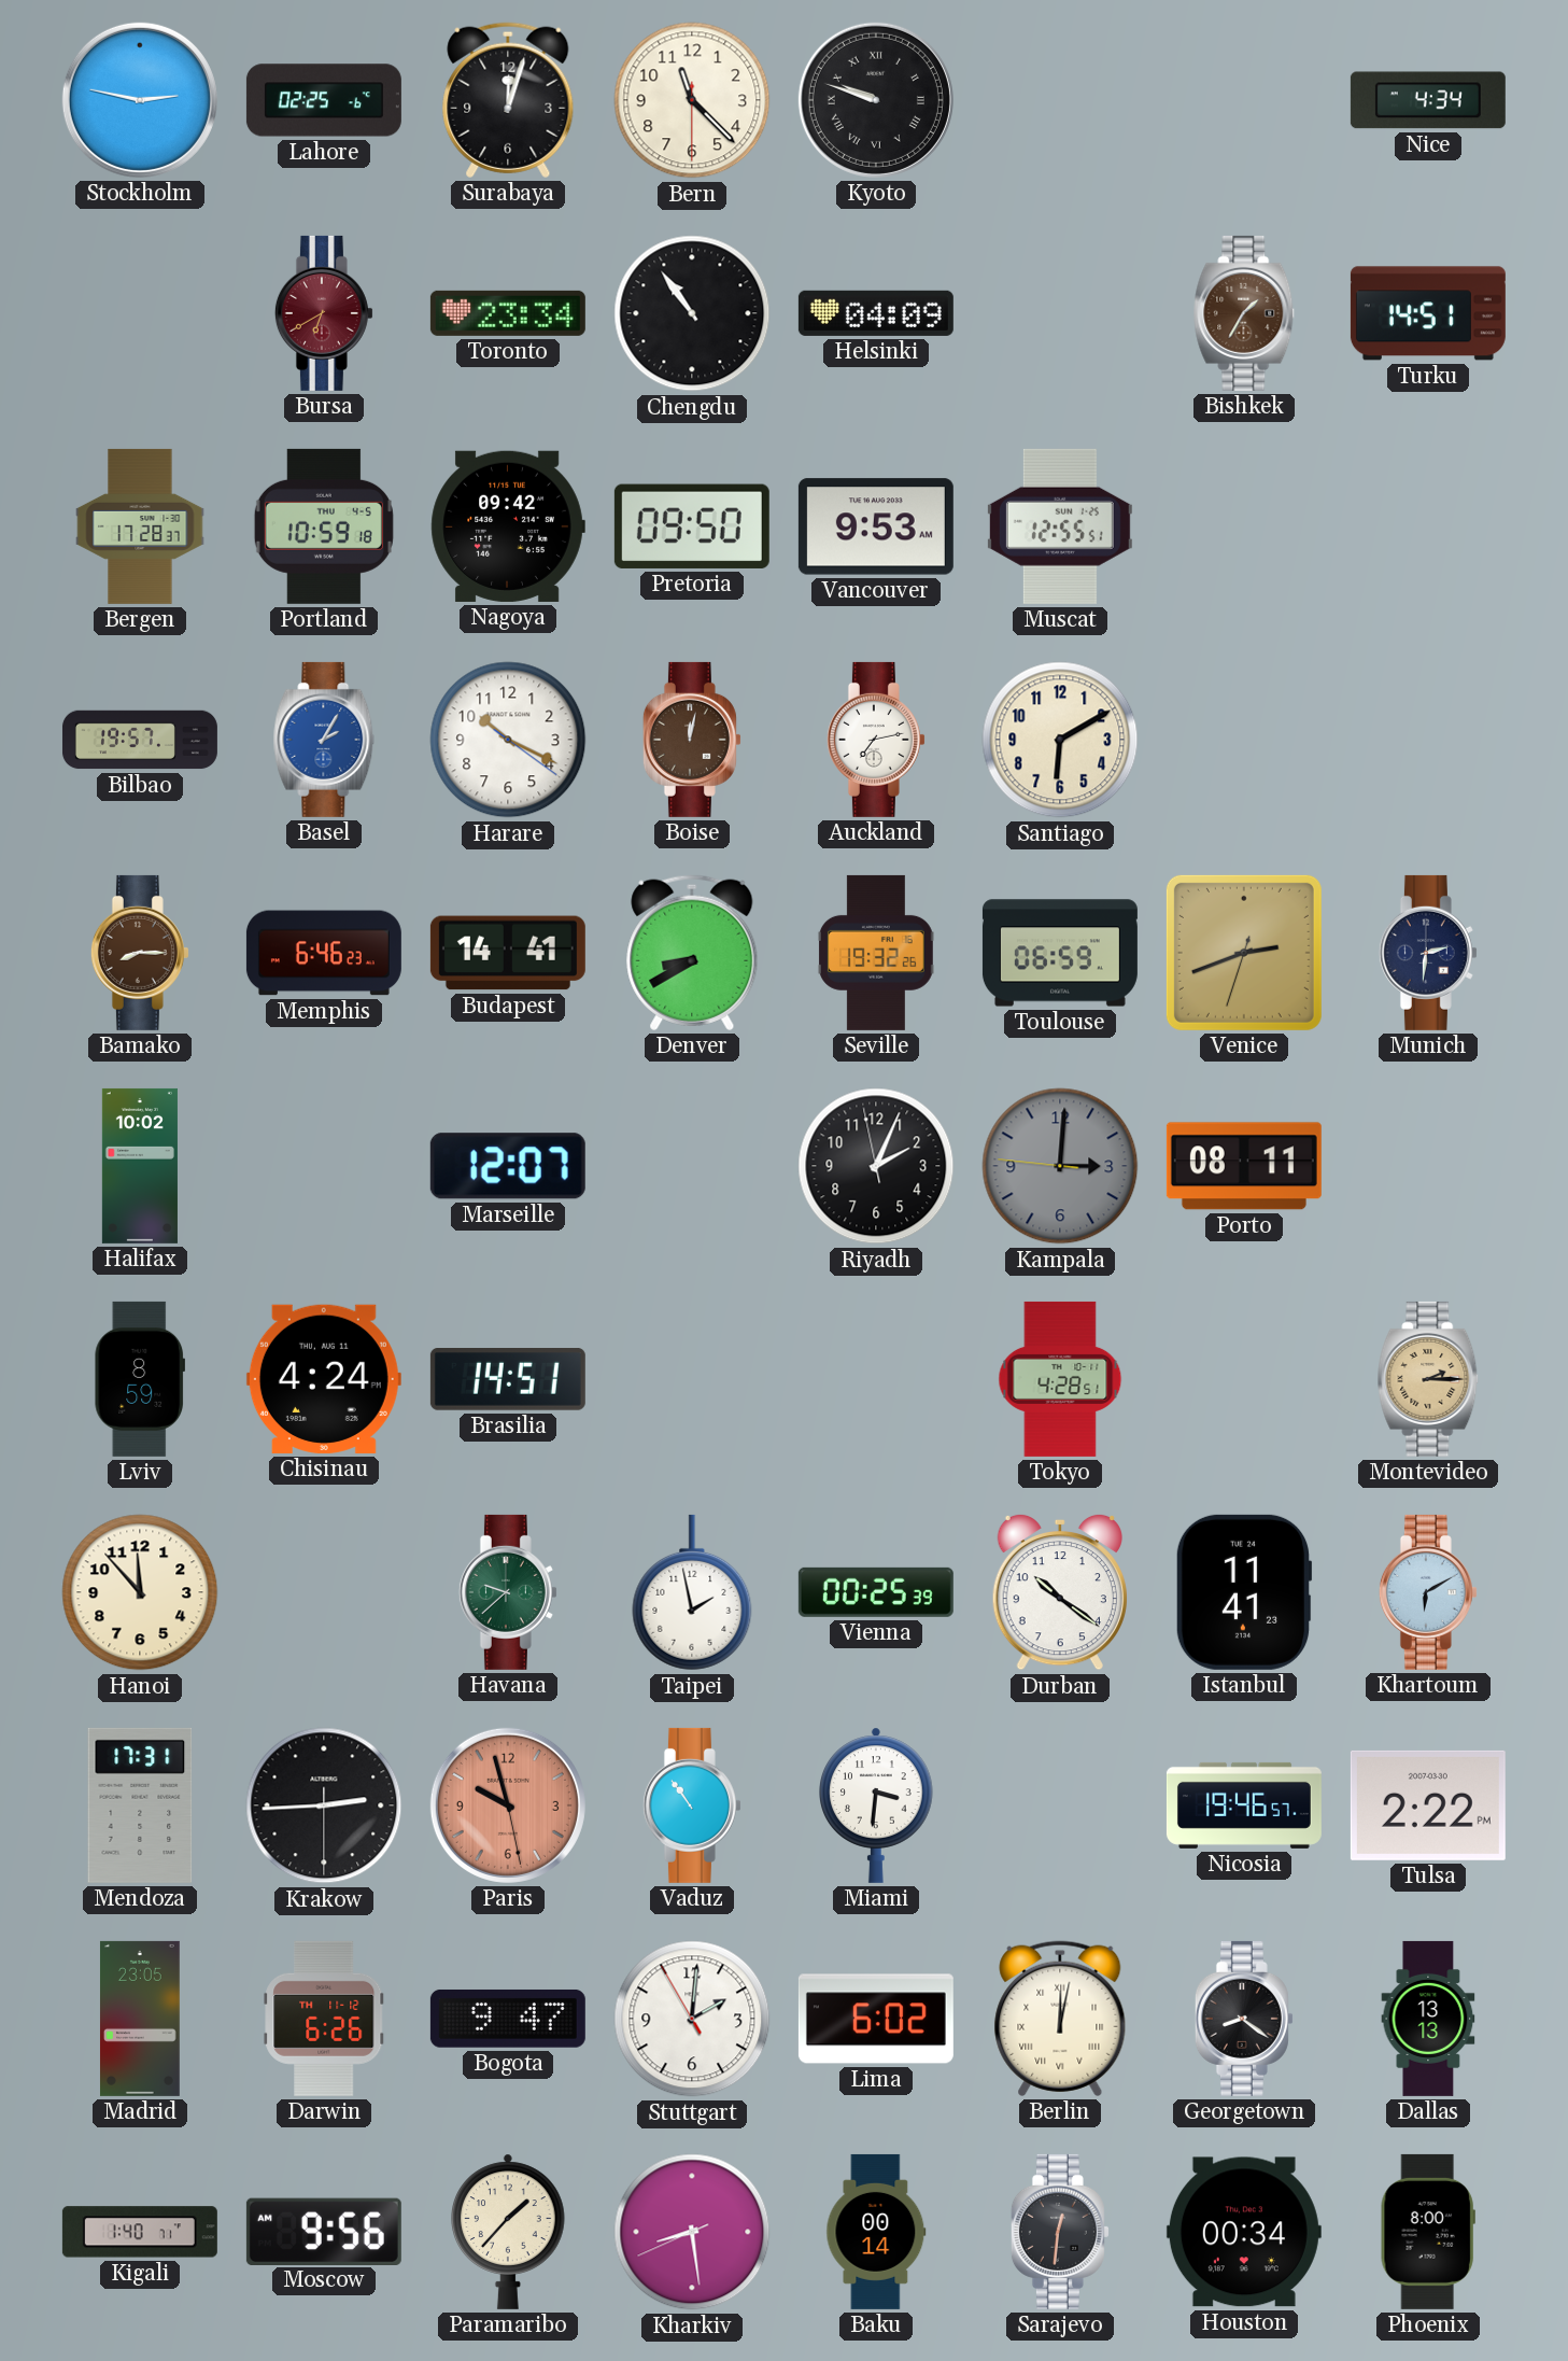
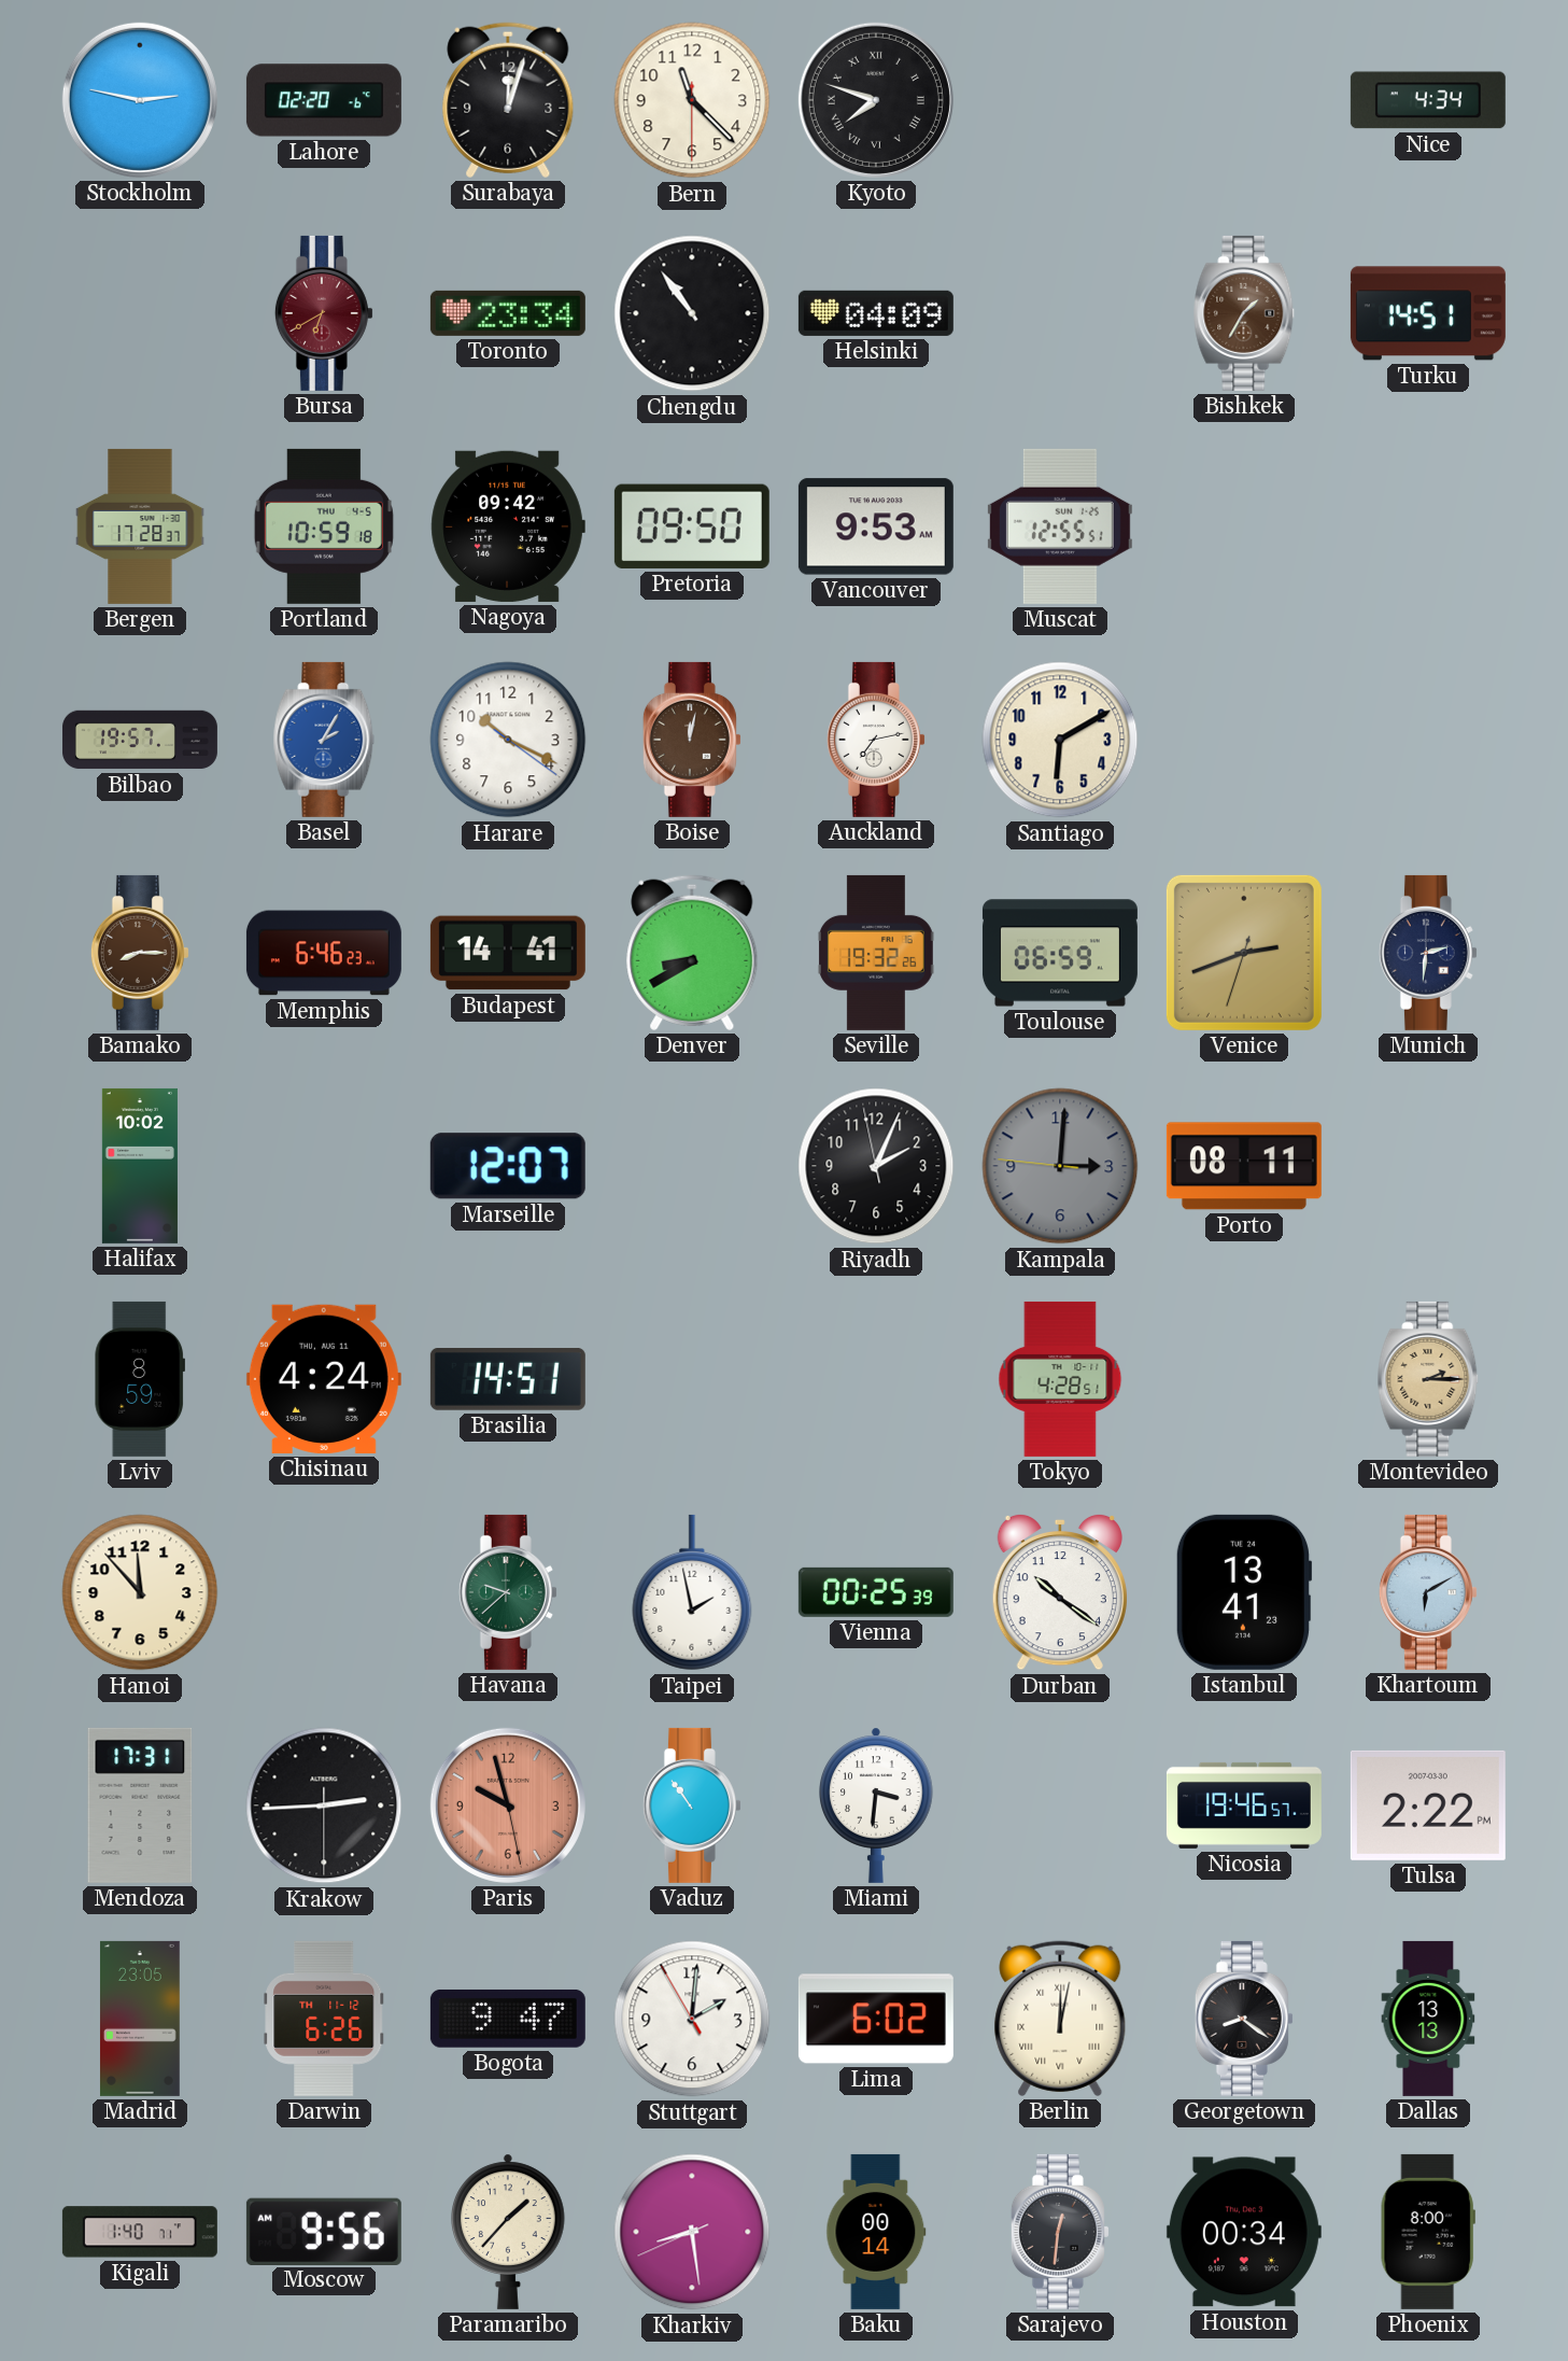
Lahore: 02:25 -> 02:20 (324, 100)
Kyoto: 9:48 -> 7:48 (876, 100)
Istanbul: 11:41 -> 13:41 (1244, 1592)
